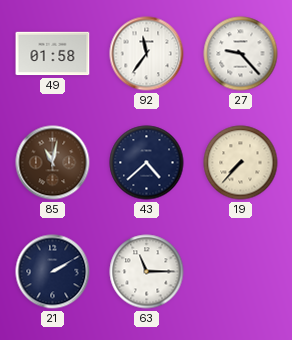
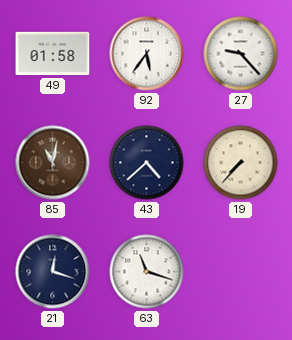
92: 11:36 -> 5:36 (147, 54)
21: 2:10 -> 12:18 (53, 272)
63: 11:15 -> 11:18 (147, 272)
